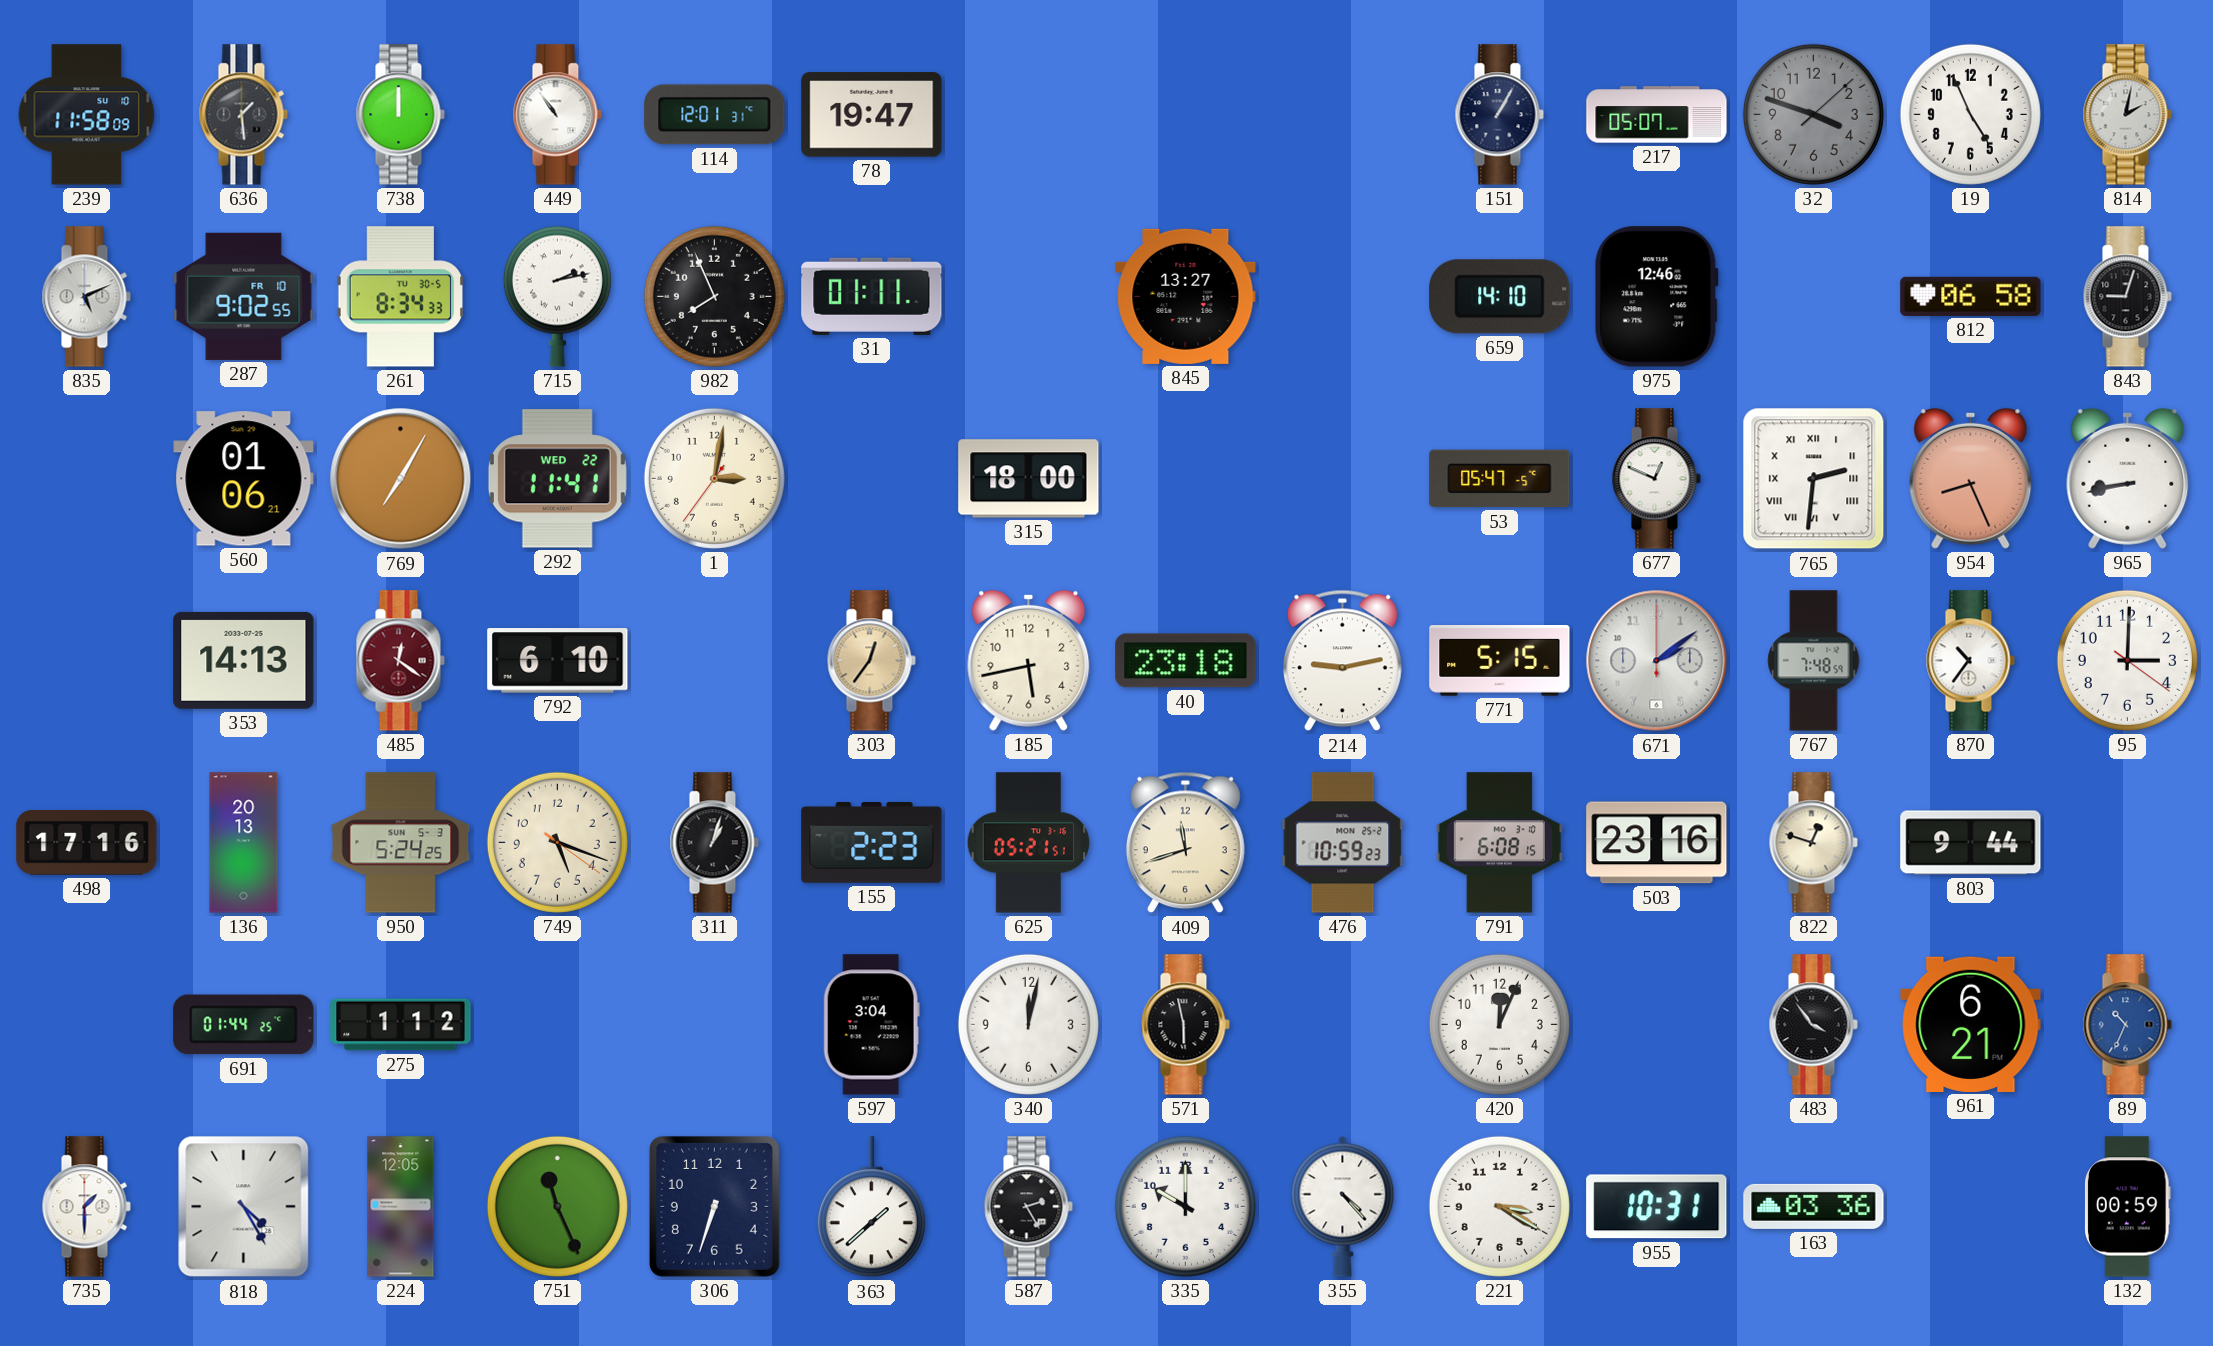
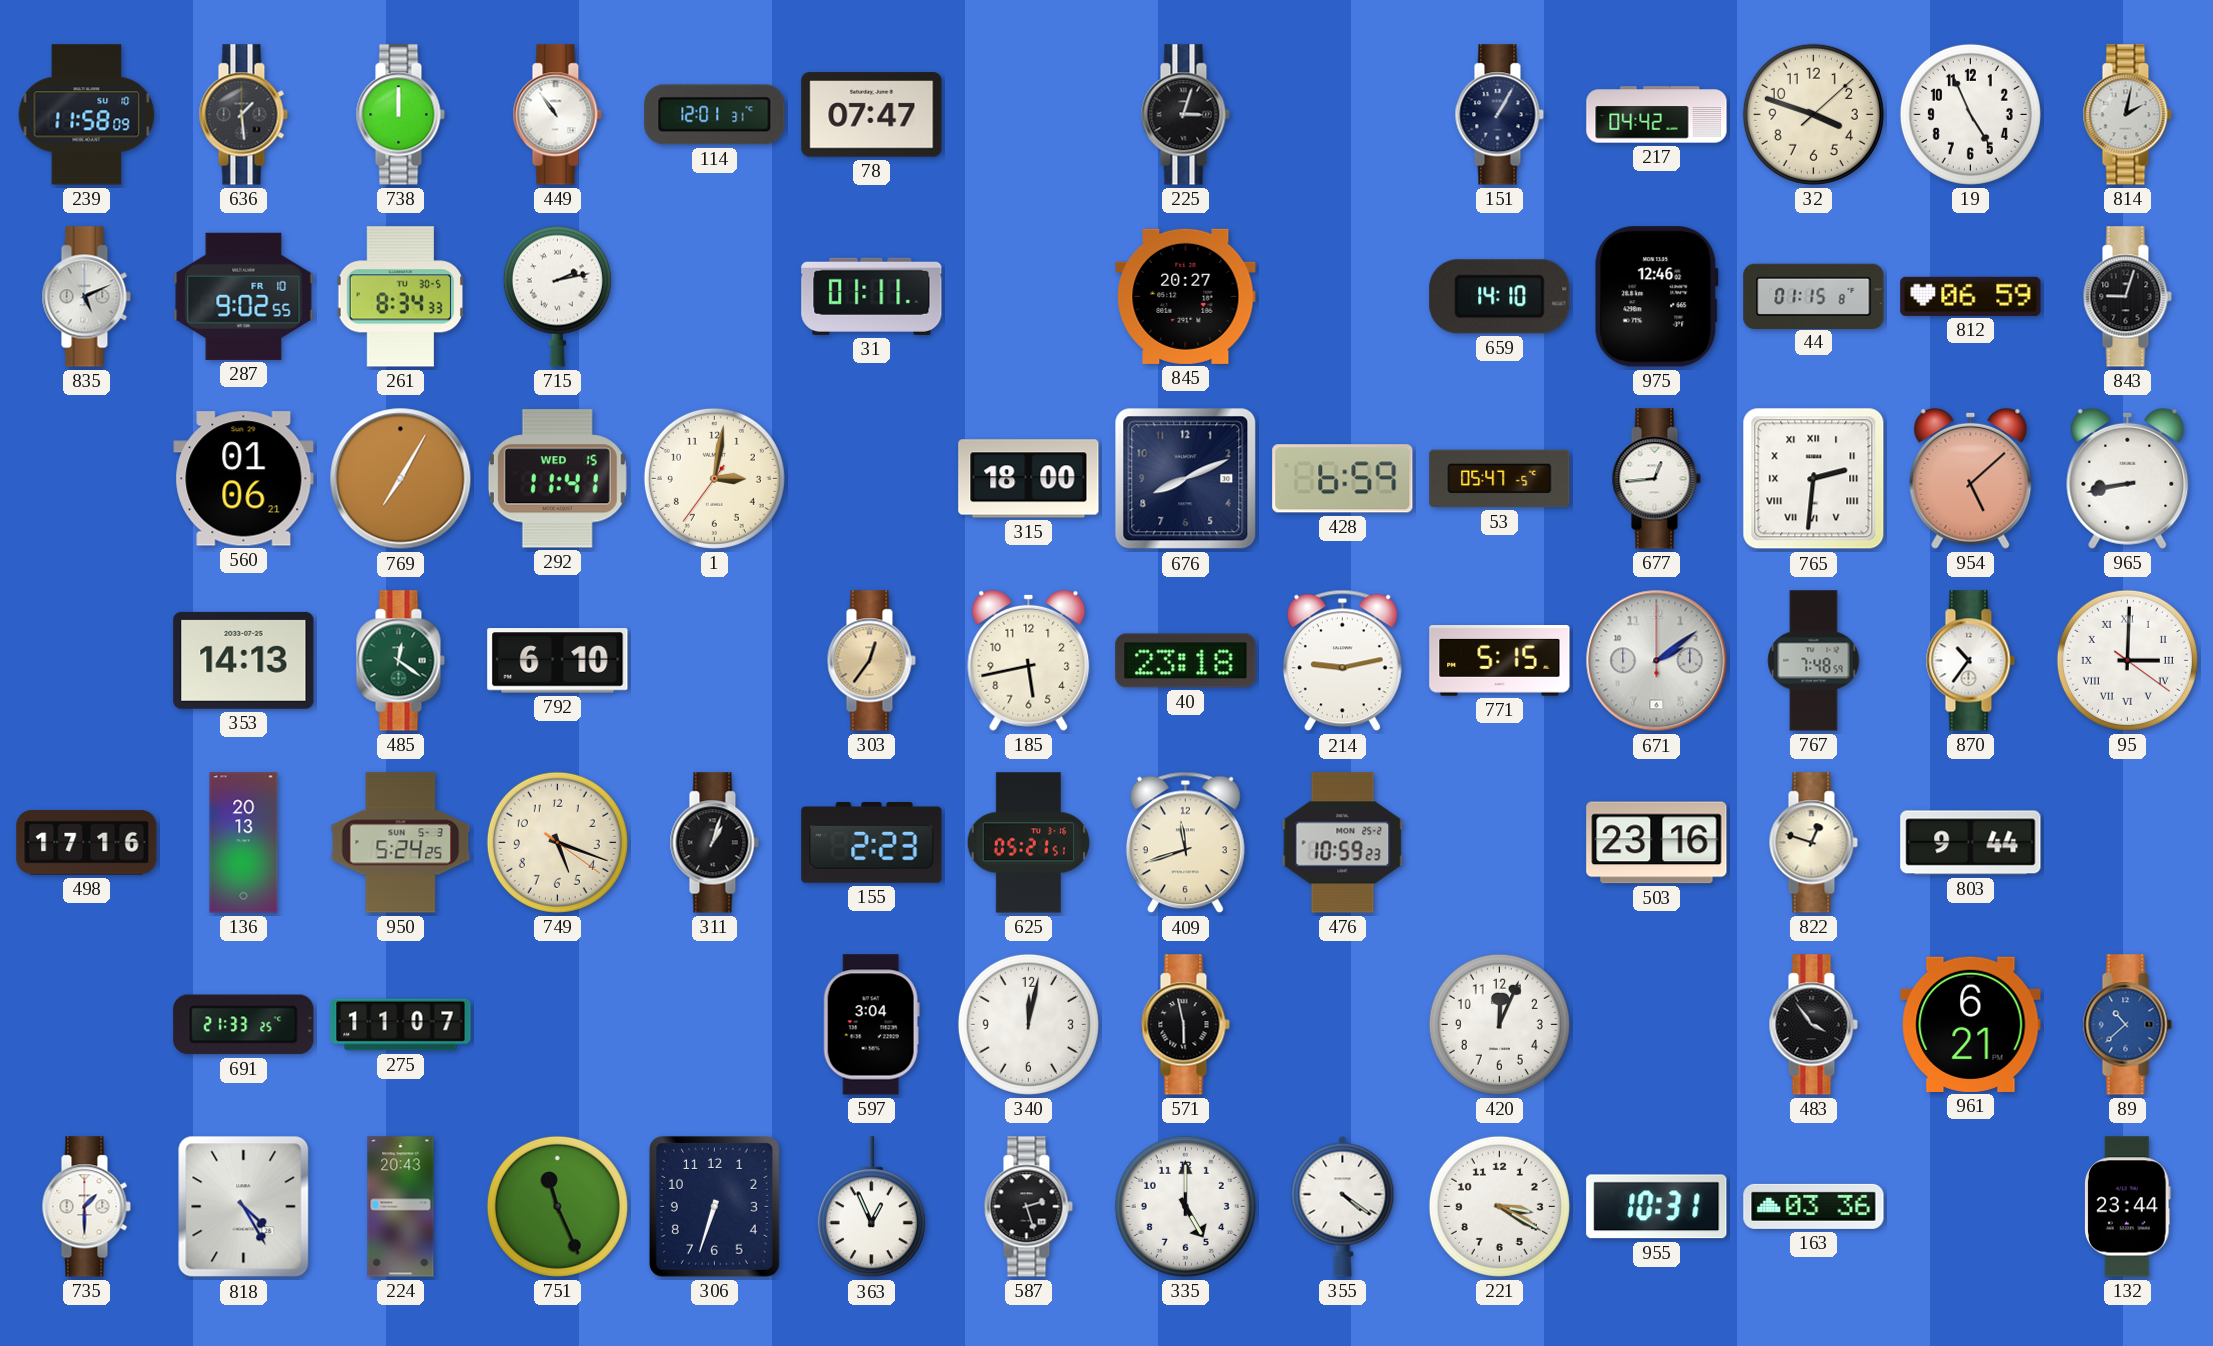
78: 19:47 -> 07:47 (872, 115)
225: none -> 3:03 (1185, 115)
217: 05:07 -> 04:42 (1657, 115)
32 dial: grey -> cream (1813, 114)
982: 7:56 -> none (714, 296)
845: 13:27 -> 20:27 (1186, 296)
44: none -> 01:15 (1814, 296)
812: 06:58 -> 06:59 (1971, 296)
292 date: WED 22 -> WED 15 (557, 479)
676: none -> 8:11 (1186, 479)
428: none -> 6:59 (1343, 479)
677: 12:49 -> 12:44 (1656, 479)
954: 8:26 -> 5:08 (1971, 478)
485 dial: burgundy -> green (400, 661)
95 numerals: Arabic -> Roman (2127, 660)
791: 6:08 -> none (1499, 843)
691: 01:44 -> 21:33 (244, 1025)
275: 1:12 -> 11:07 (401, 1025)
89: 10:34 -> 10:38 (2127, 1025)
224: 12:05 -> 20:43 (401, 1207)
363: 1:38 -> 12:56 (871, 1207)
587: 2:25 -> 2:27 (1028, 1207)
335: 10:00 -> 5:00 (1185, 1206)
355: 4:23 -> 4:21 (1343, 1206)
132: 00:59 -> 23:44 (2128, 1207)
